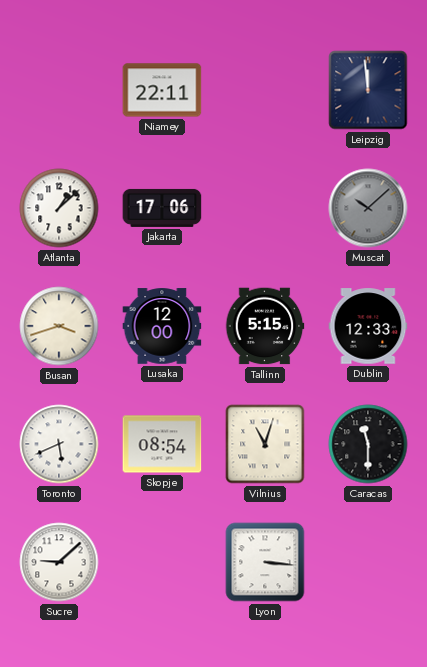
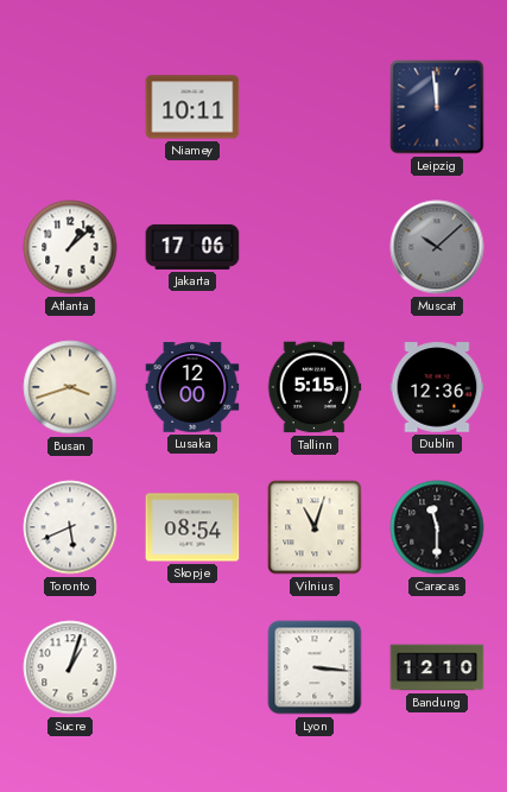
Niamey: 22:11 -> 10:11 (192, 107)
Dublin: 12:33 -> 12:36 (437, 387)
Sucre: 9:08 -> 1:03 (70, 667)
Bandung: none -> 12:10 (437, 667)
